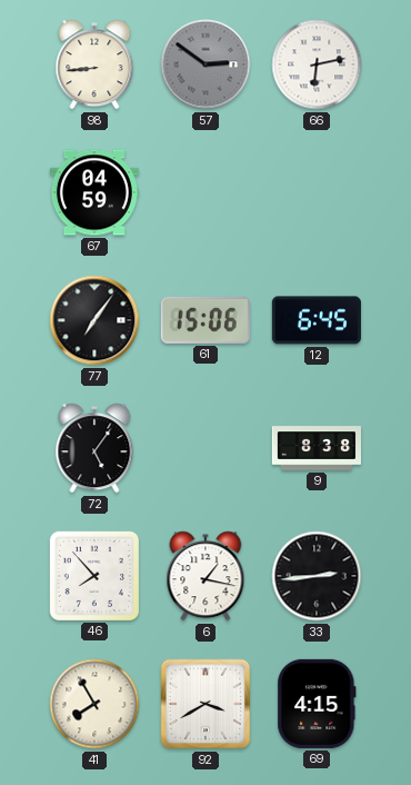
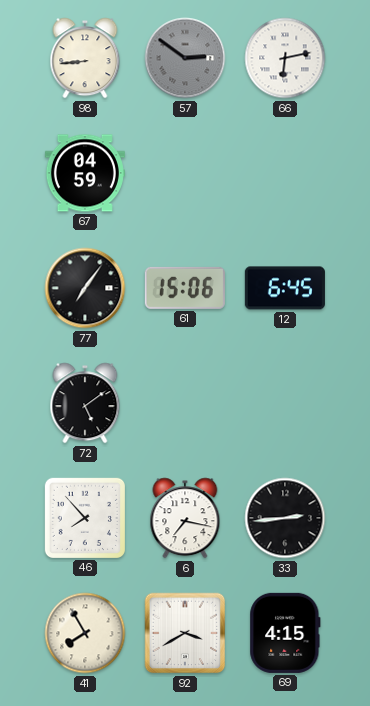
72: 5:06 -> 5:09 (85, 403)
9: 8:38 -> none (317, 448)
6: 1:17 -> 7:17 (185, 518)
